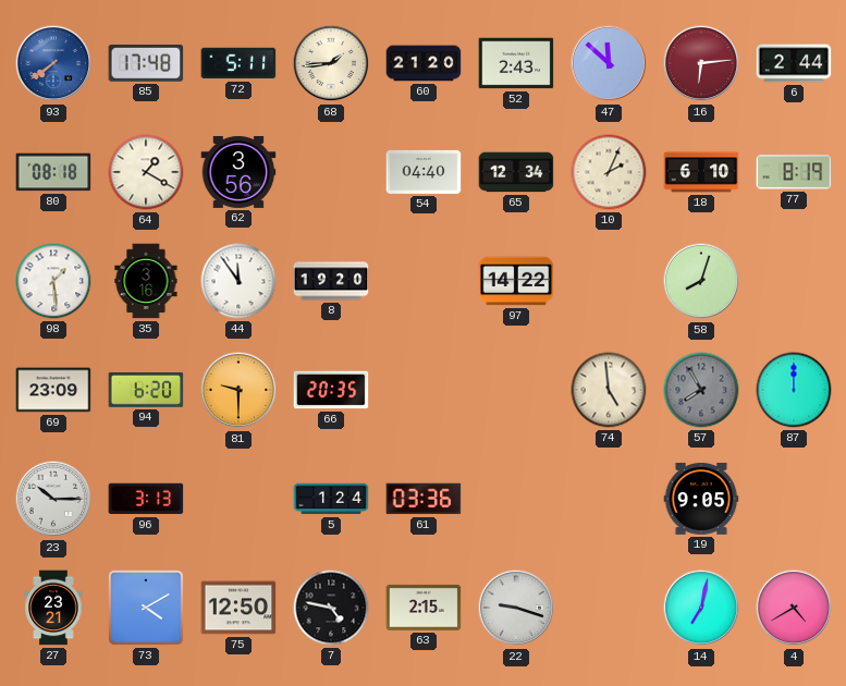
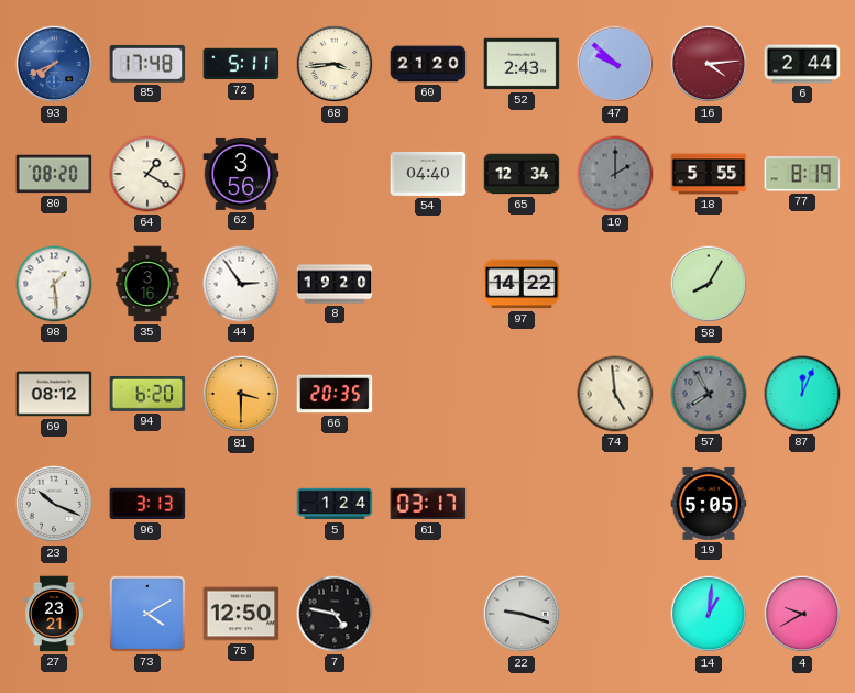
93: 7:39 -> 7:41 (54, 64)
68: 1:44 -> 3:44 (335, 64)
47: 11:52 -> 9:52 (615, 64)
16: 6:14 -> 4:14 (709, 64)
80: 08:18 -> 08:20 (54, 174)
10: 2:04 -> 2:00 (615, 174)
10 dial: cream -> grey (615, 174)
18: 6:10 -> 5:55 (709, 174)
44: 11:54 -> 2:54 (241, 284)
58: 8:03 -> 8:05 (709, 284)
69: 23:09 -> 08:12 (54, 394)
81: 9:30 -> 3:30 (241, 394)
87: 12:00 -> 12:04 (802, 394)
23: 10:15 -> 10:19 (54, 504)
61: 03:36 -> 03:17 (428, 504)
19: 9:05 -> 5:05 (709, 504)
63: 2:15 -> none (424, 608)
14: 7:02 -> 1:01 (709, 614)
4: 4:40 -> 9:40 (802, 614)
